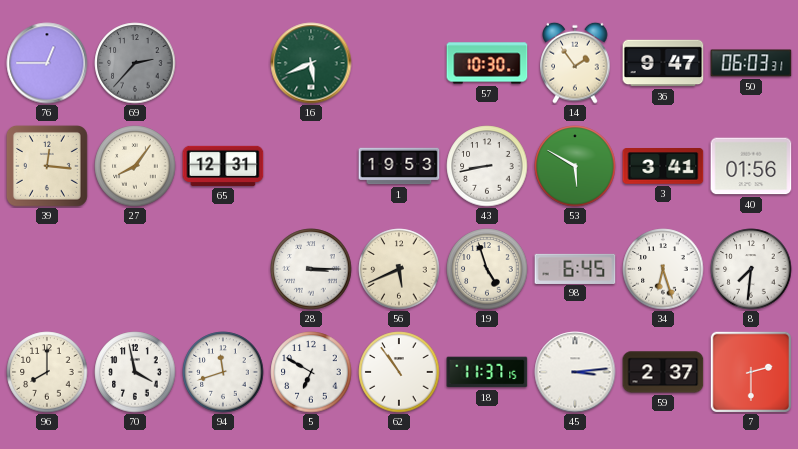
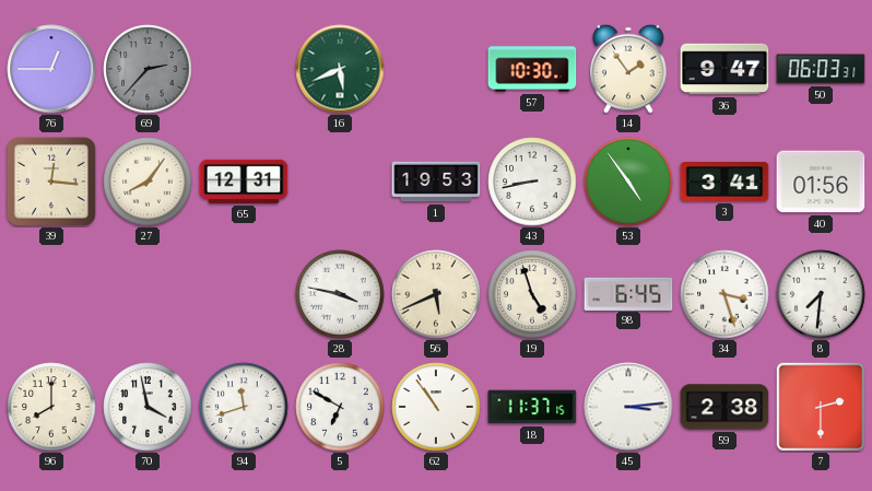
53: 5:50 -> 4:54 (628, 182)
28: 3:15 -> 3:47 (340, 294)
34: 6:27 -> 3:27 (724, 294)
59: 2:37 -> 2:38 (724, 407)
